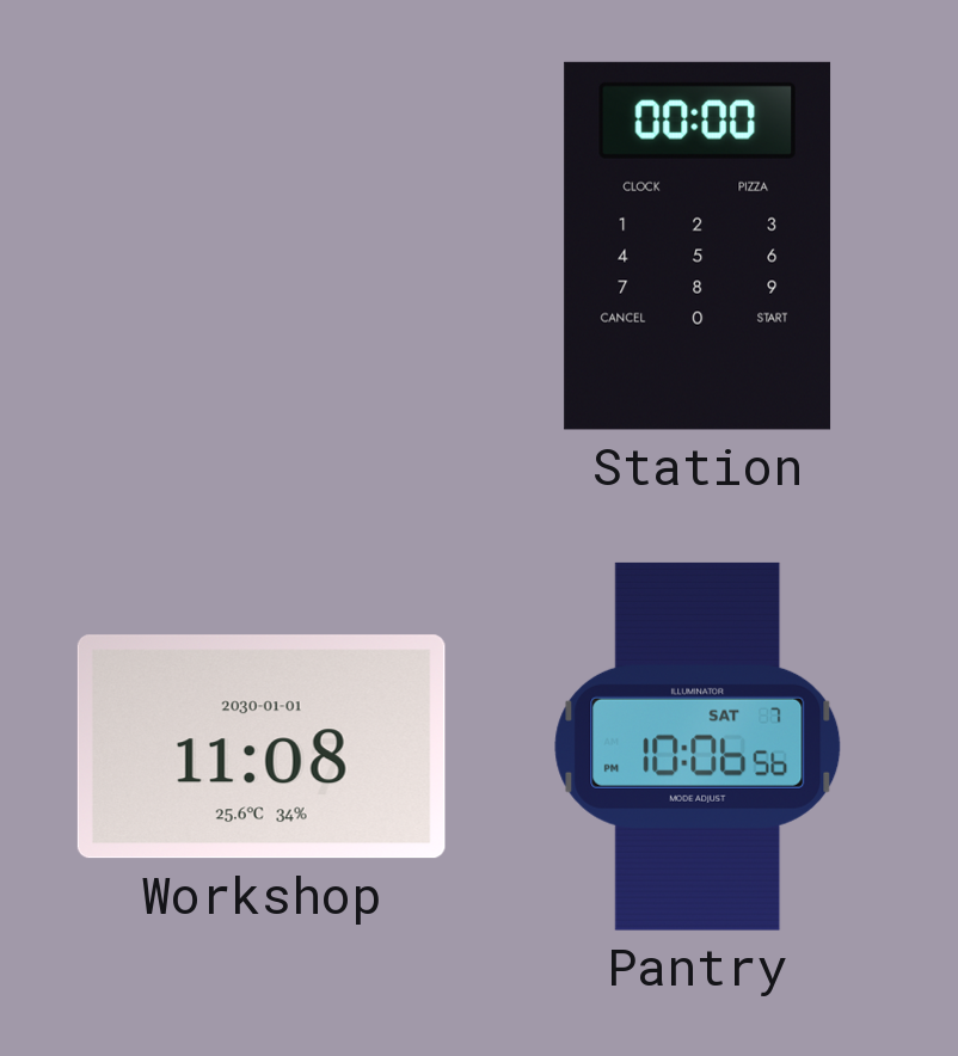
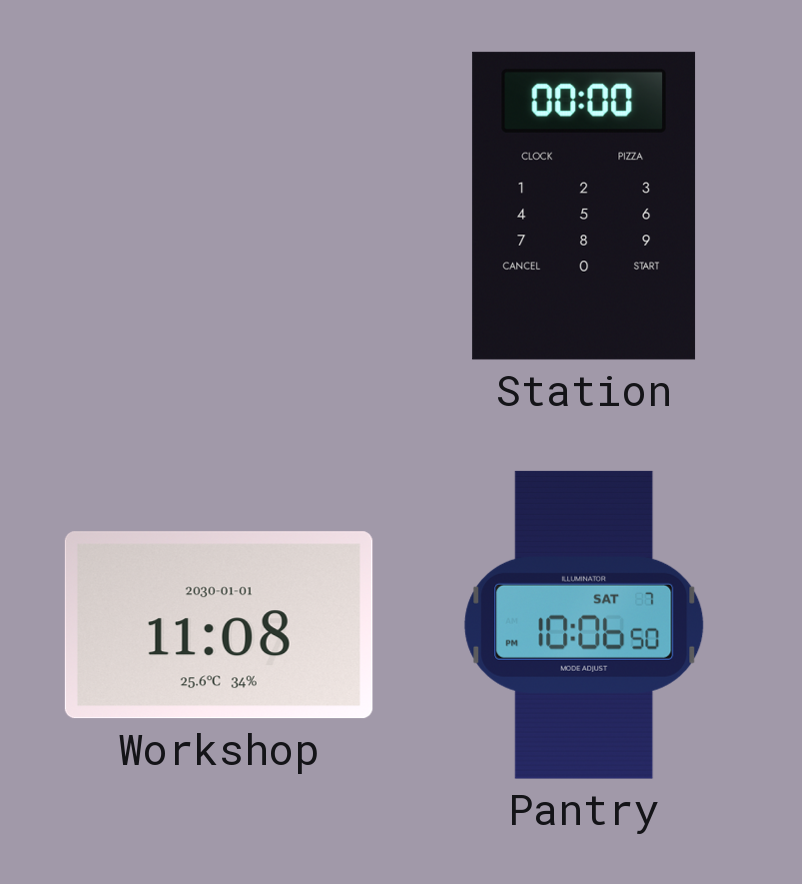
Pantry: 10:06:56 -> 10:06:50 (584, 625)
